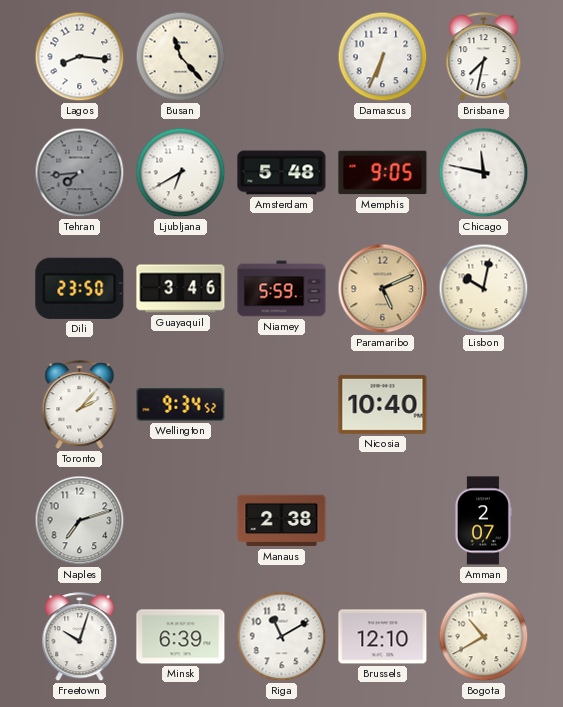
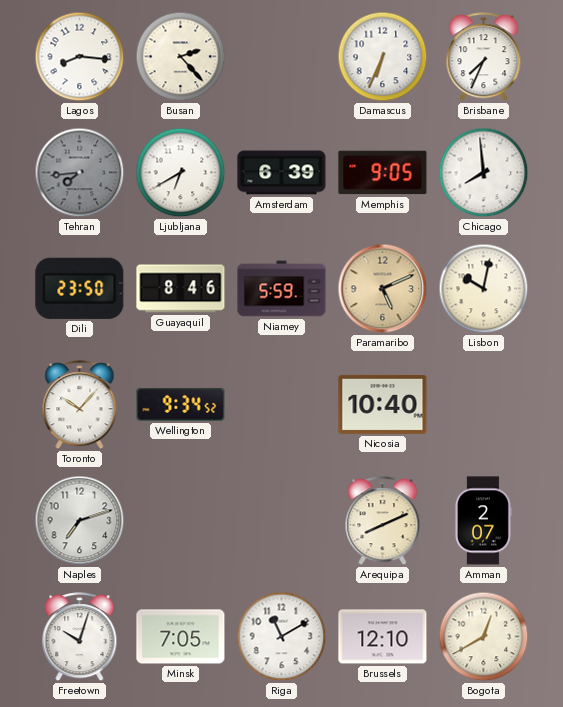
Busan: 11:23 -> 2:23 (181, 57)
Brisbane: 7:32 -> 7:34 (484, 57)
Amsterdam: 5:48 -> 6:39 (282, 173)
Chicago: 11:47 -> 7:59 (484, 173)
Guayaquil: 3:46 -> 8:46 (181, 289)
Toronto: 2:07 -> 10:07 (80, 405)
Manaus: 2:38 -> none (282, 521)
Arequipa: none -> 8:11 (383, 521)
Minsk: 6:39 -> 7:05 (181, 637)
Bogota: 10:40 -> 12:40 (484, 637)
